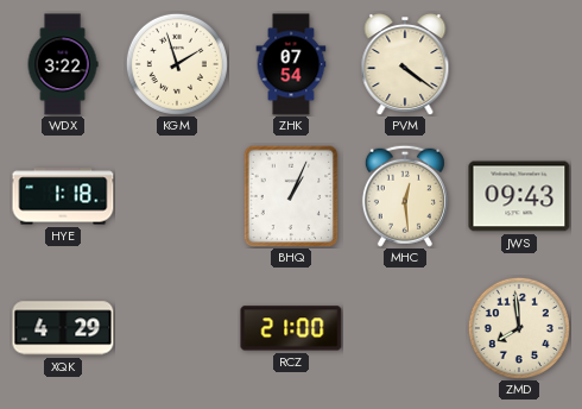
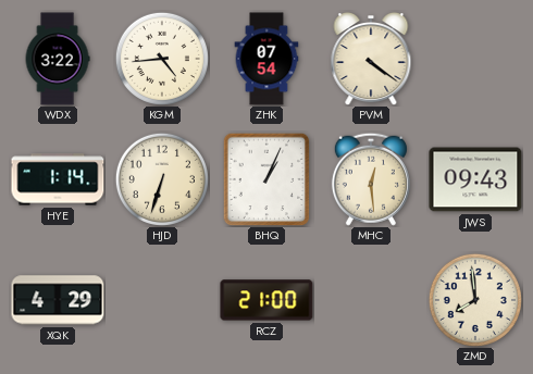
KGM: 1:57 -> 4:44 (162, 59)
HYE: 1:18 -> 1:14 (58, 179)
HJD: none -> 6:33 (162, 179)
